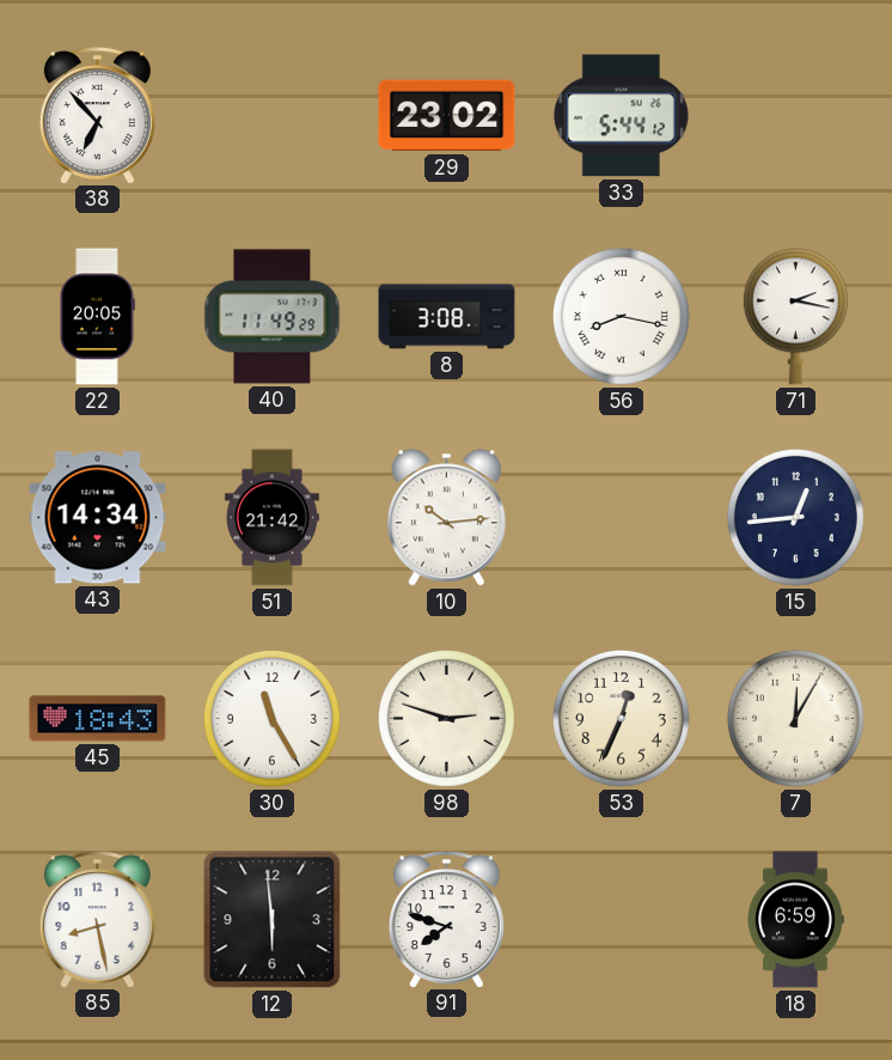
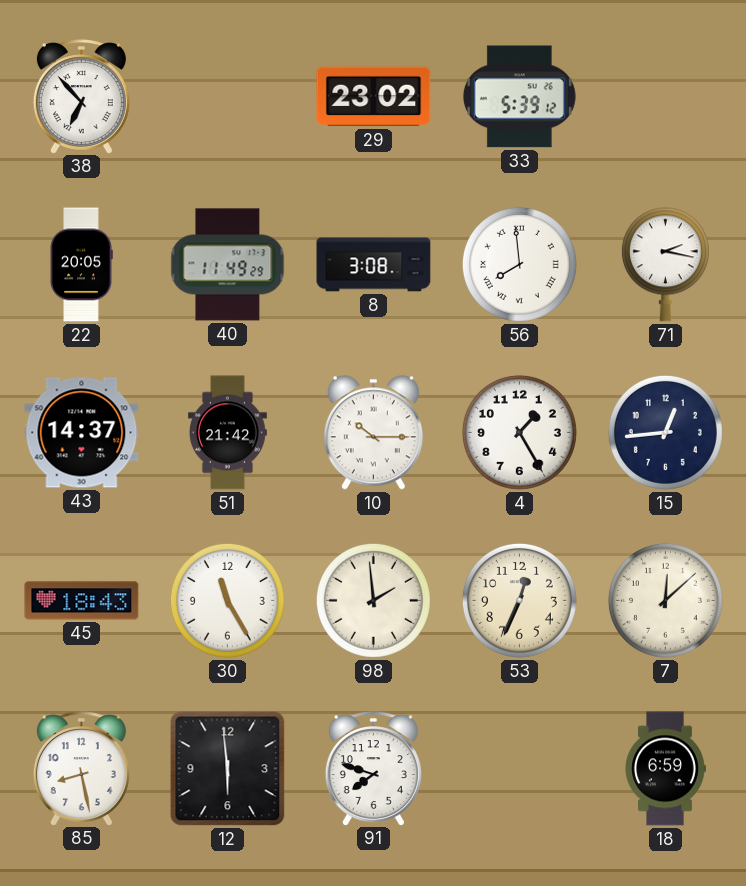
33: 5:44 -> 5:39 (519, 97)
56: 8:17 -> 7:59 (519, 264)
43: 14:34 -> 14:37 (82, 433)
10: 10:14 -> 10:15 (373, 433)
4: none -> 1:25 (519, 432)
98: 2:48 -> 1:59 (373, 600)
7: 12:05 -> 12:08 (665, 600)
